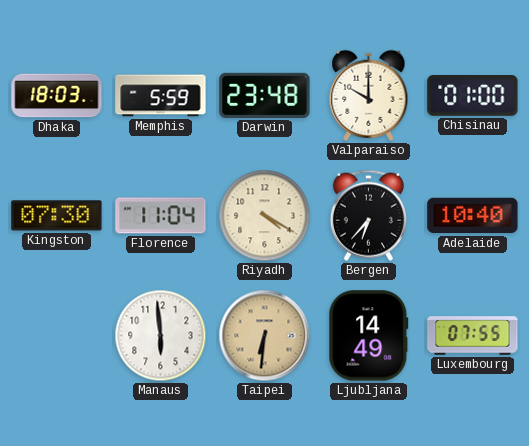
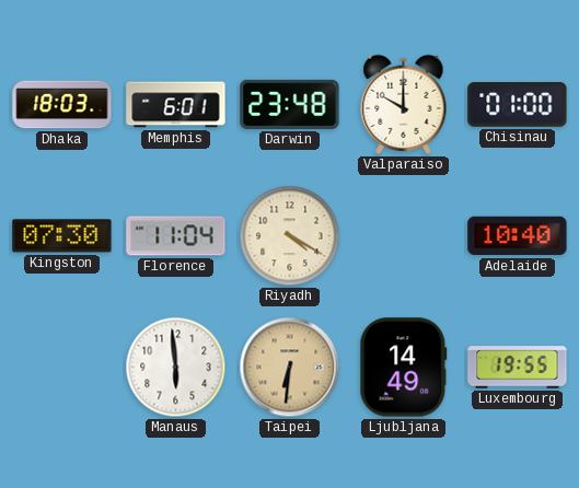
Memphis: 5:59 -> 6:01 (176, 105)
Bergen: 6:37 -> none (368, 215)
Luxembourg: 07:55 -> 19:55 (518, 368)
